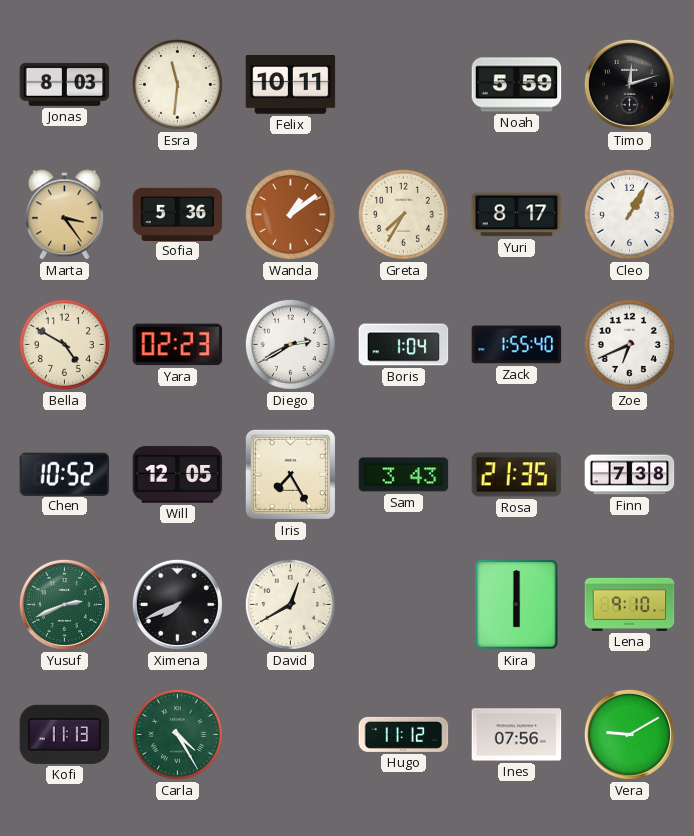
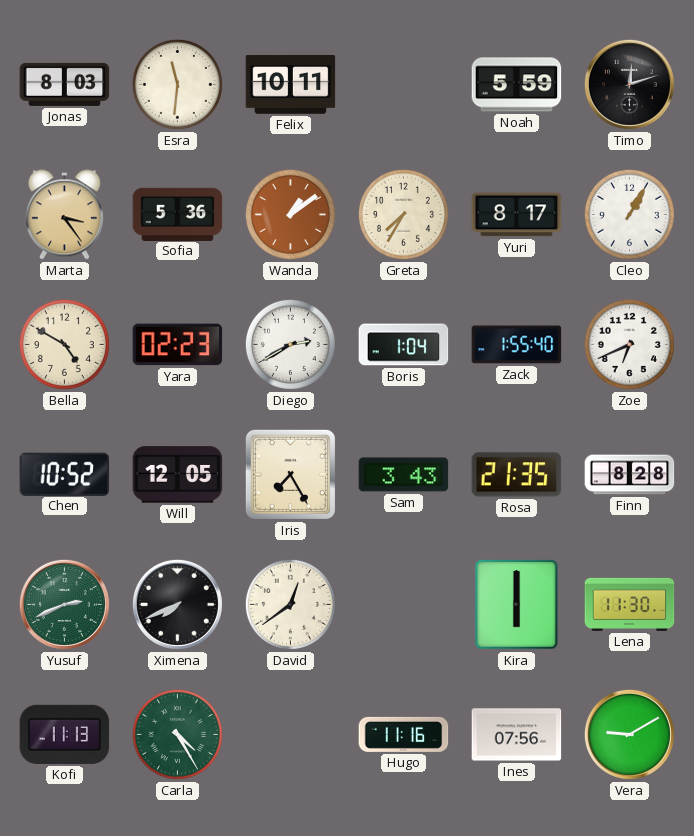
Finn: 7:38 -> 8:28 (630, 475)
David: 12:40 -> 12:39 (290, 604)
Lena: 9:10 -> 11:30 (630, 604)
Hugo: 11:12 -> 11:16 (404, 734)
